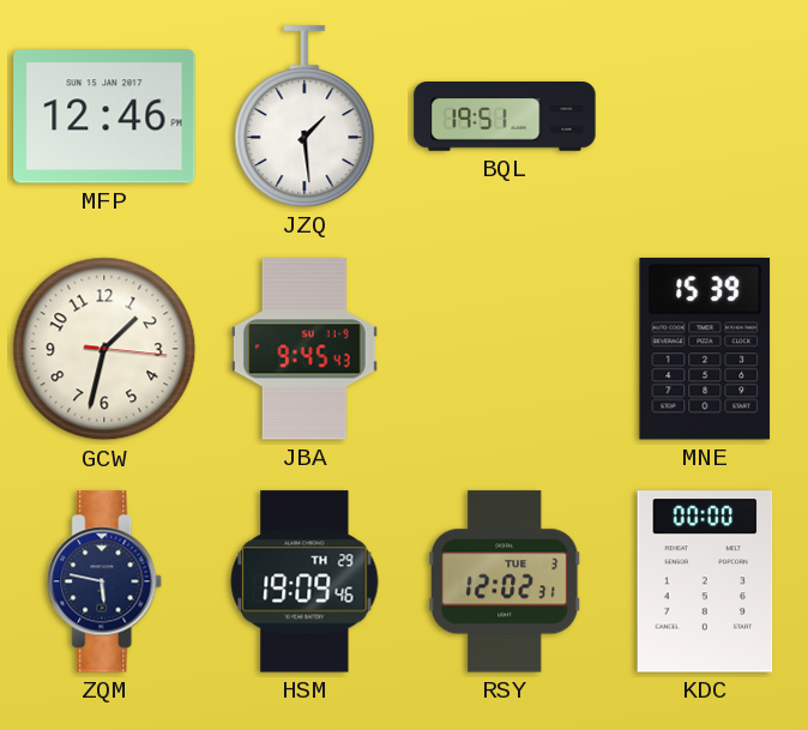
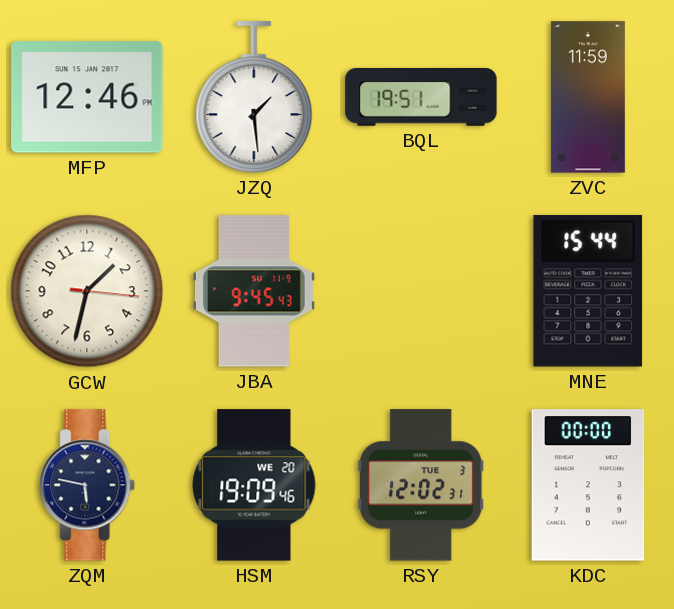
ZVC: none -> 11:59 (588, 97)
MNE: 15:39 -> 15:44 (588, 291)
HSM date: TH 29 -> WE 20 (254, 485)
